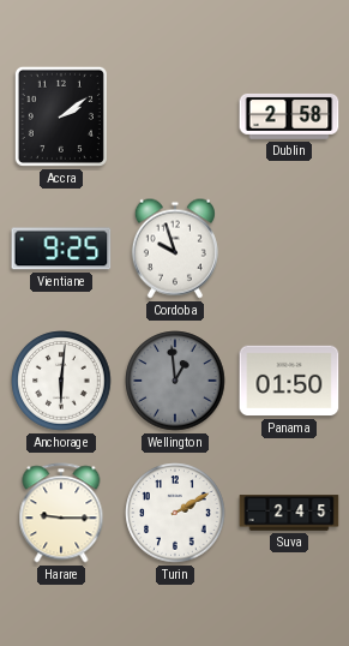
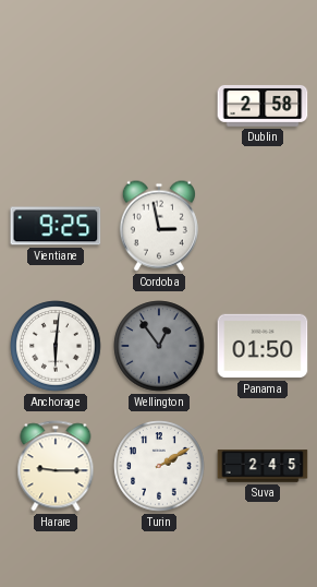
Accra: 2:09 -> none (61, 116)
Cordoba: 9:57 -> 2:58 (159, 226)
Wellington: 12:59 -> 12:54 (159, 346)
